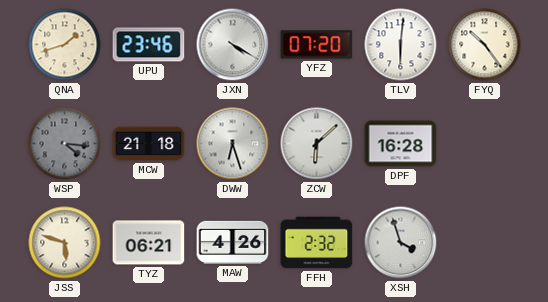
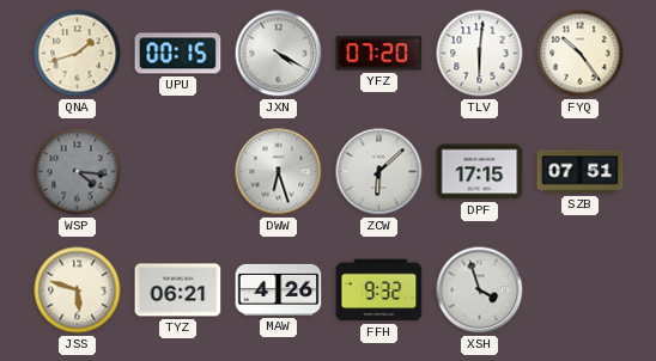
UPU: 23:46 -> 00:15 (178, 54)
MCW: 21:18 -> none (149, 144)
DPF: 16:28 -> 17:15 (480, 172)
SZB: none -> 07:51 (581, 172)
FFH: 2:32 -> 9:32 (379, 290)
